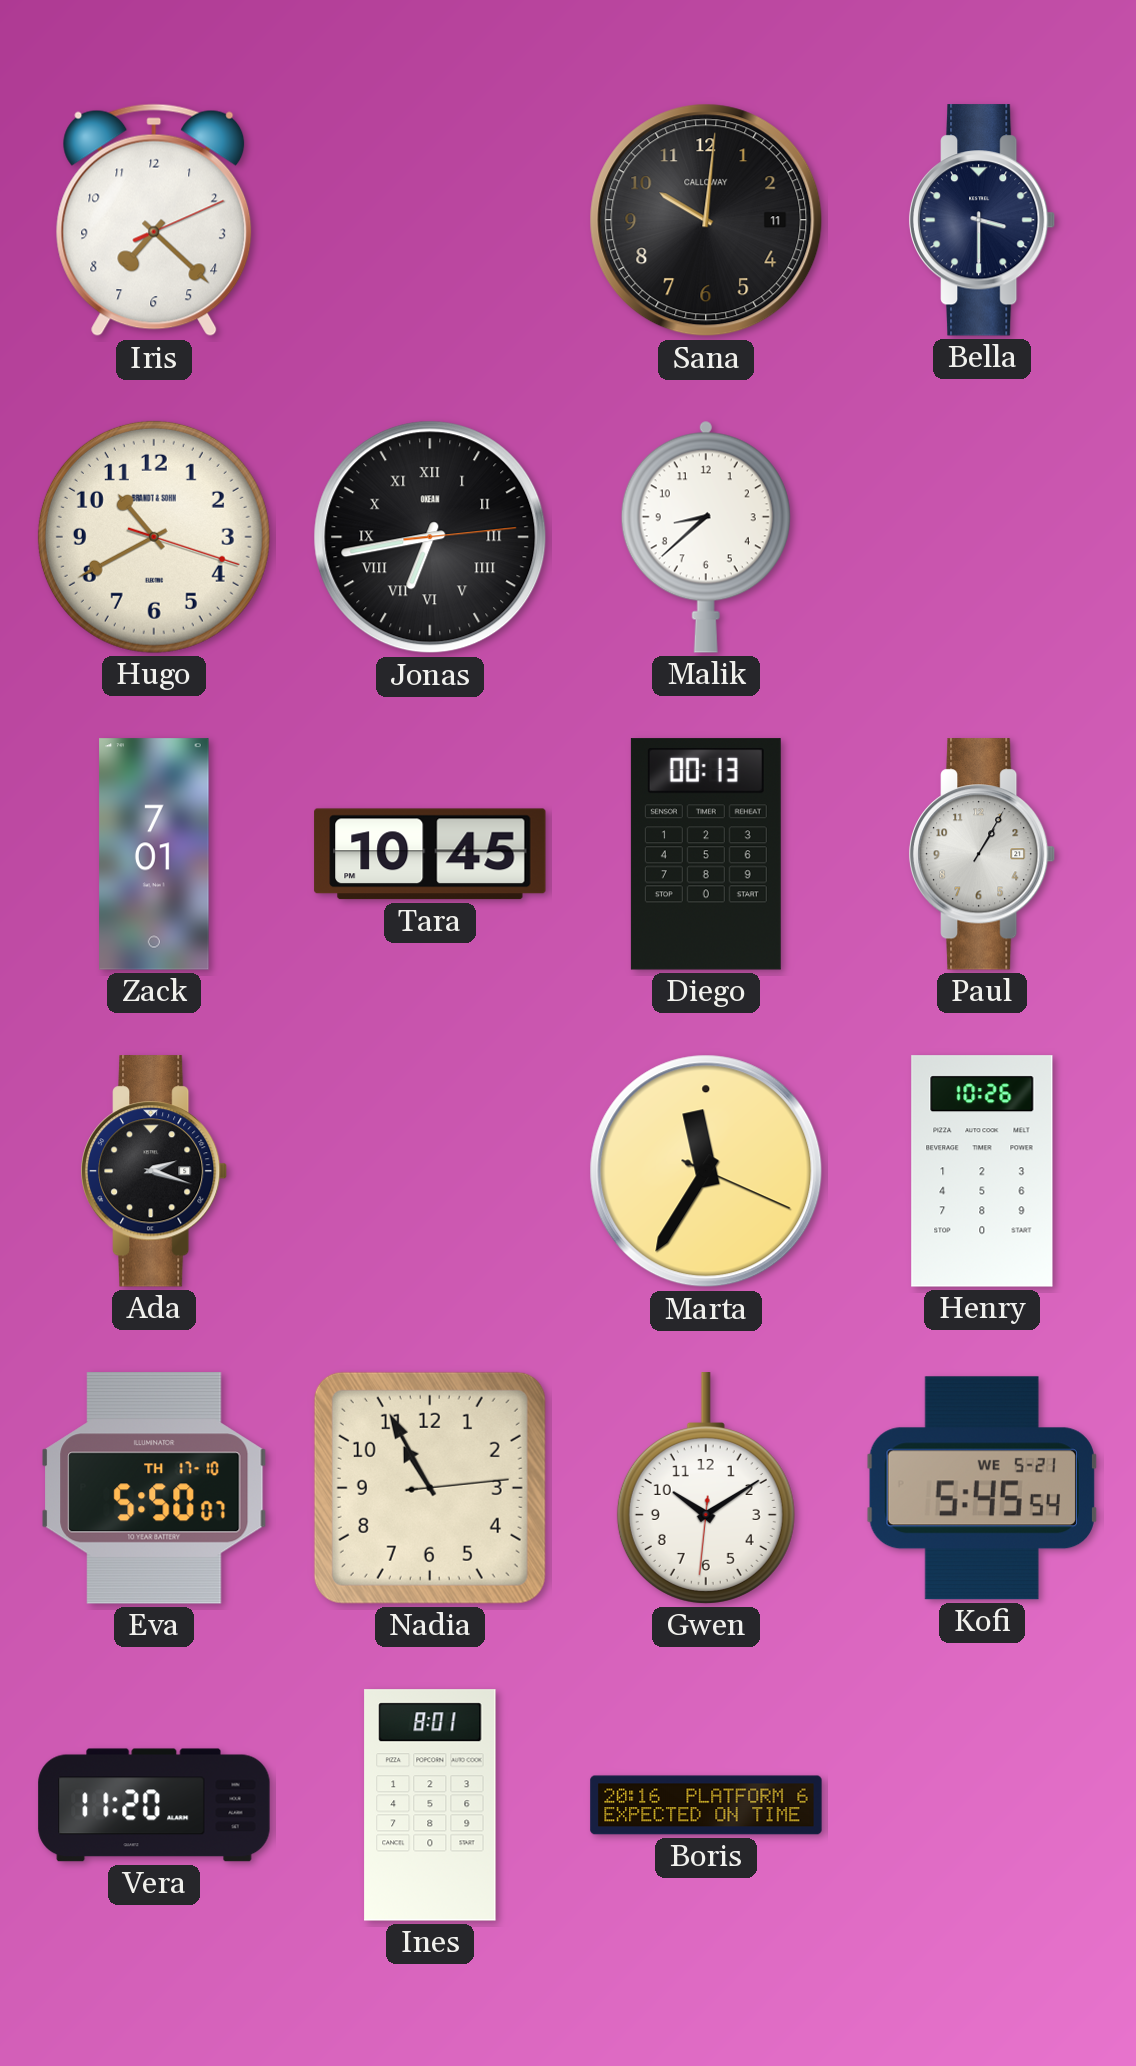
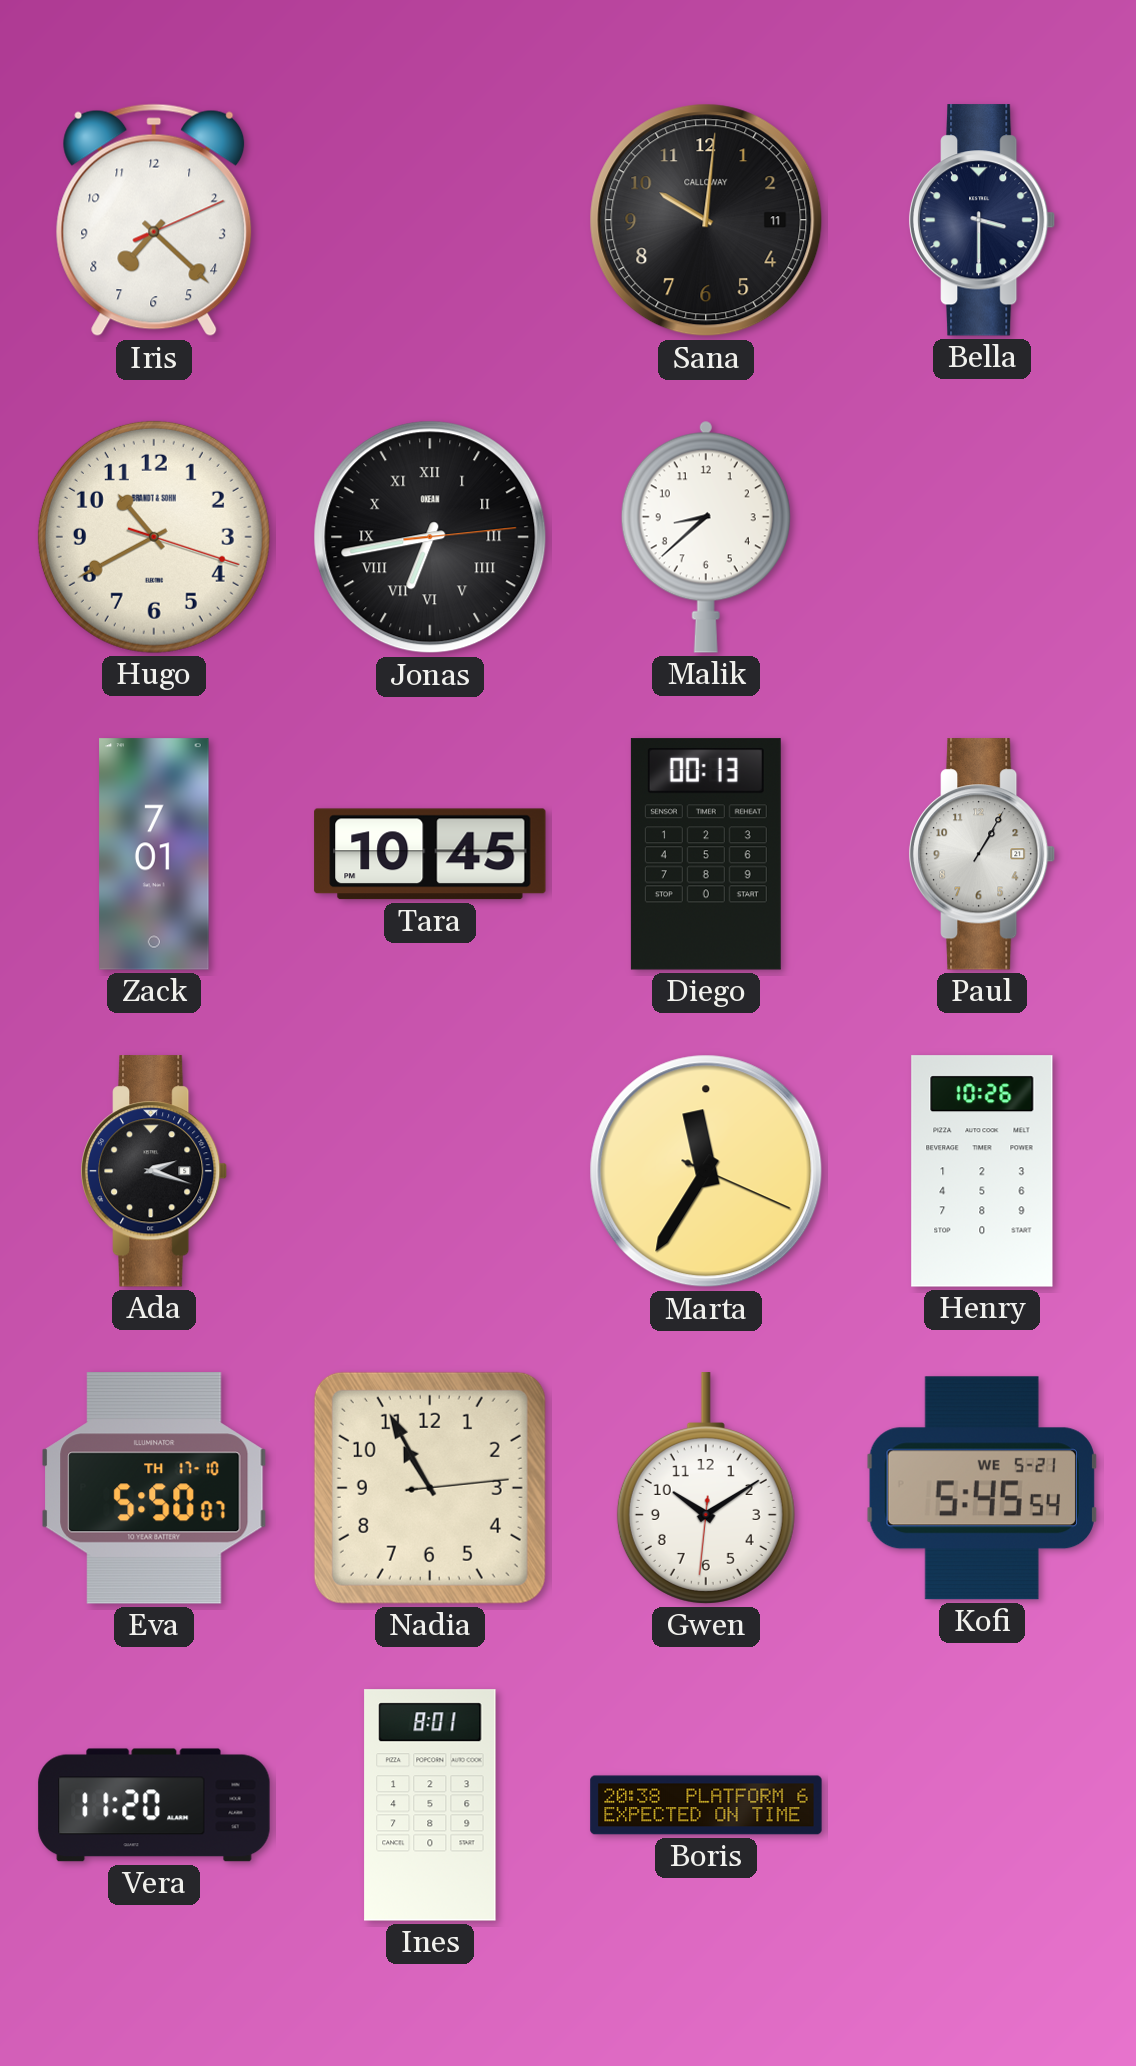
Boris: 20:16 -> 20:38 (706, 1805)
